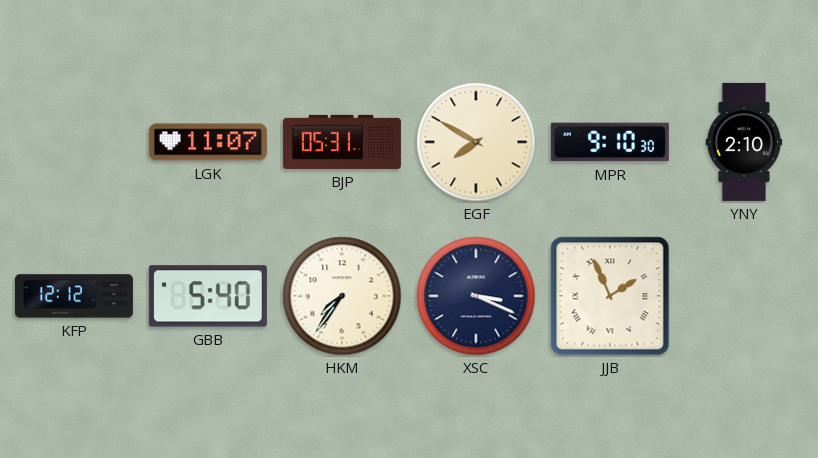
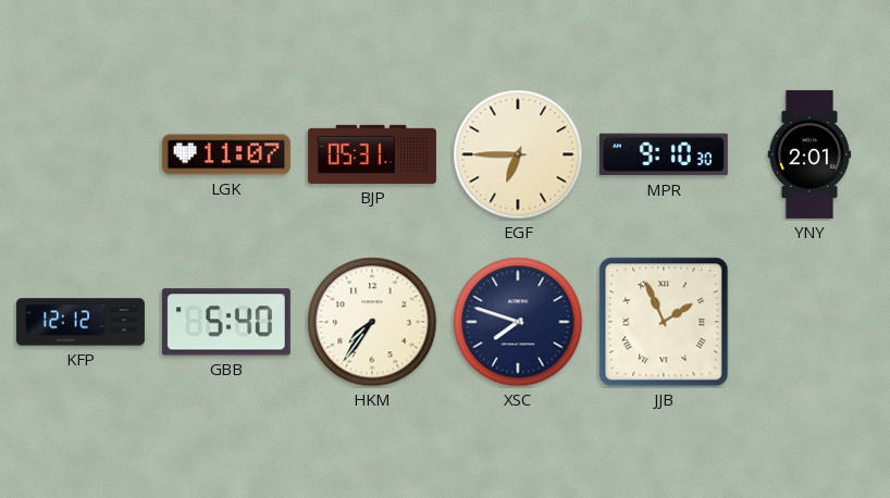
EGF: 7:50 -> 6:45 (518, 154)
YNY: 2:10 -> 2:01 (809, 154)
XSC: 3:19 -> 7:48 (518, 322)
